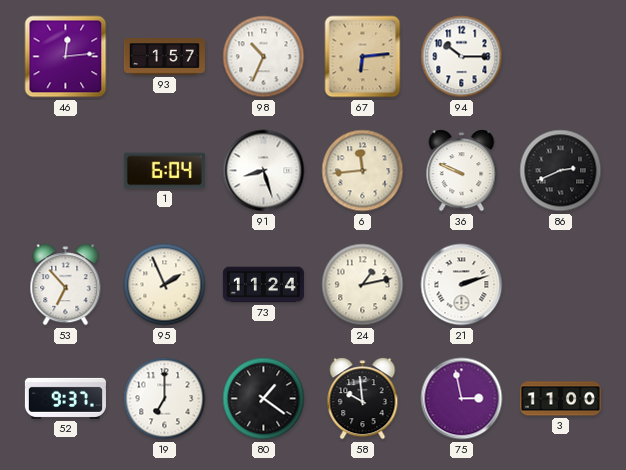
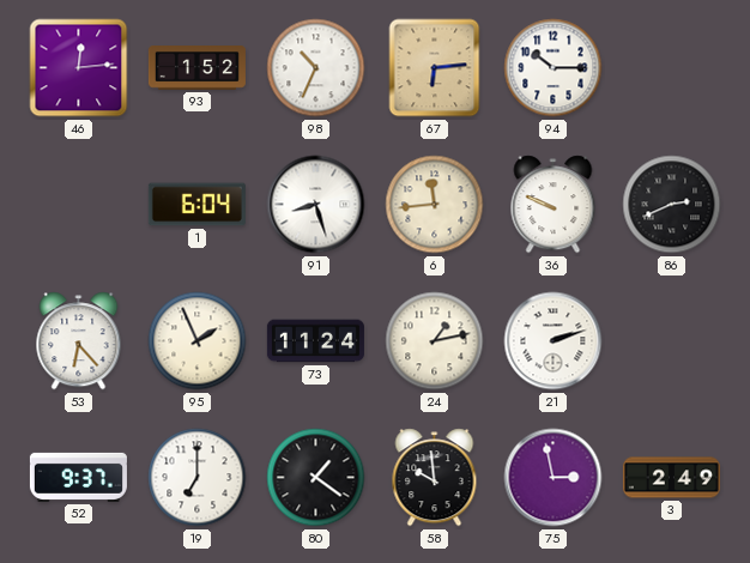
93: 1:57 -> 1:52 (196, 68)
53: 6:53 -> 6:23 (79, 341)
3: 11:00 -> 2:49 (671, 478)
